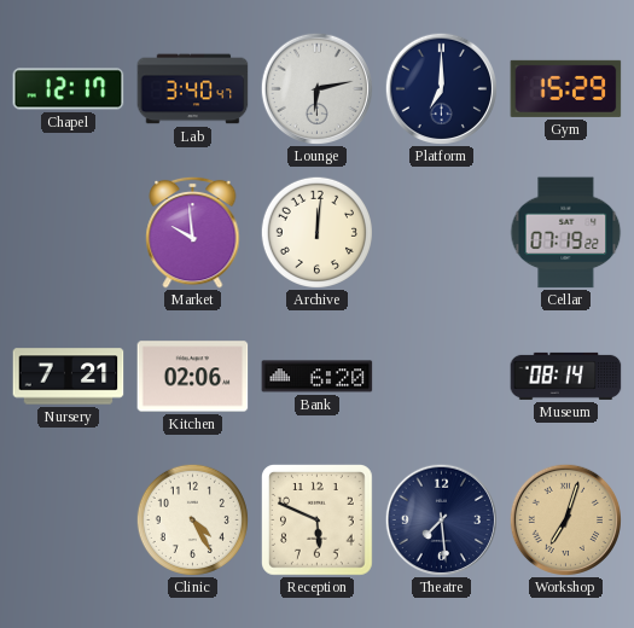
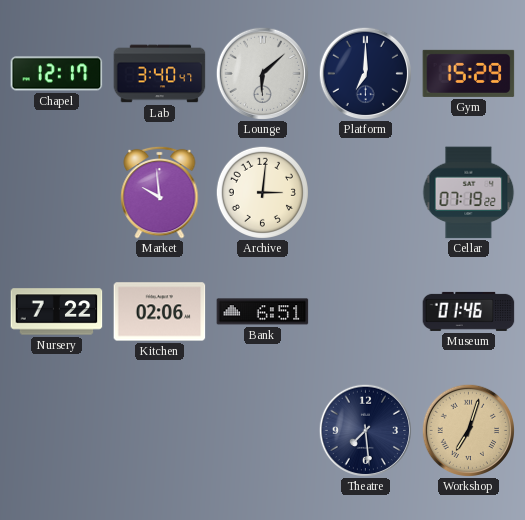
Lounge: 6:13 -> 6:08 (262, 73)
Archive: 12:01 -> 3:01 (262, 192)
Nursery: 7:21 -> 7:22 (57, 312)
Bank: 6:20 -> 6:51 (263, 312)
Museum: 08:14 -> 01:46 (469, 311)
Clinic: 4:25 -> none (192, 519)
Reception: 5:49 -> none (318, 521)
